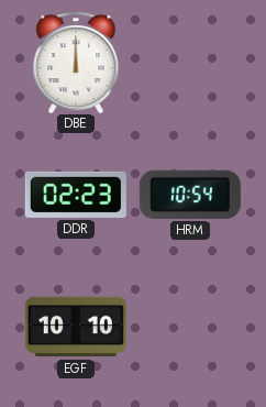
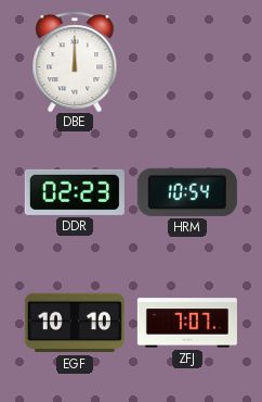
ZFJ: none -> 7:07 (187, 323)
